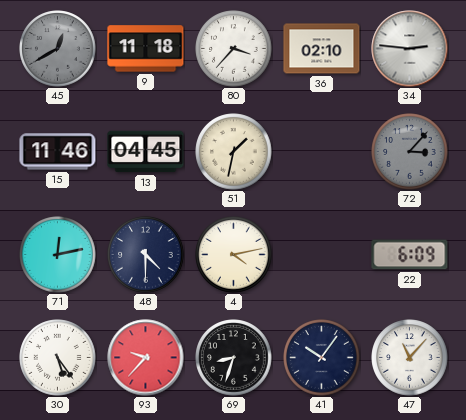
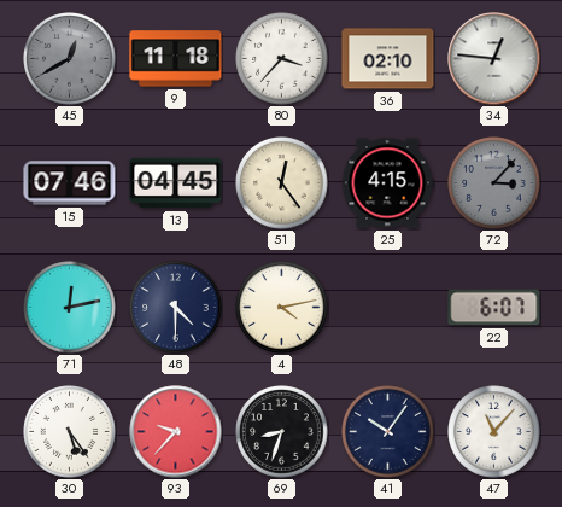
34: 2:46 -> 12:46 (494, 59)
15: 11:46 -> 07:46 (70, 183)
51: 1:32 -> 12:24 (282, 183)
25: none -> 4:15 (387, 183)
22: 6:09 -> 6:07 (494, 308)
